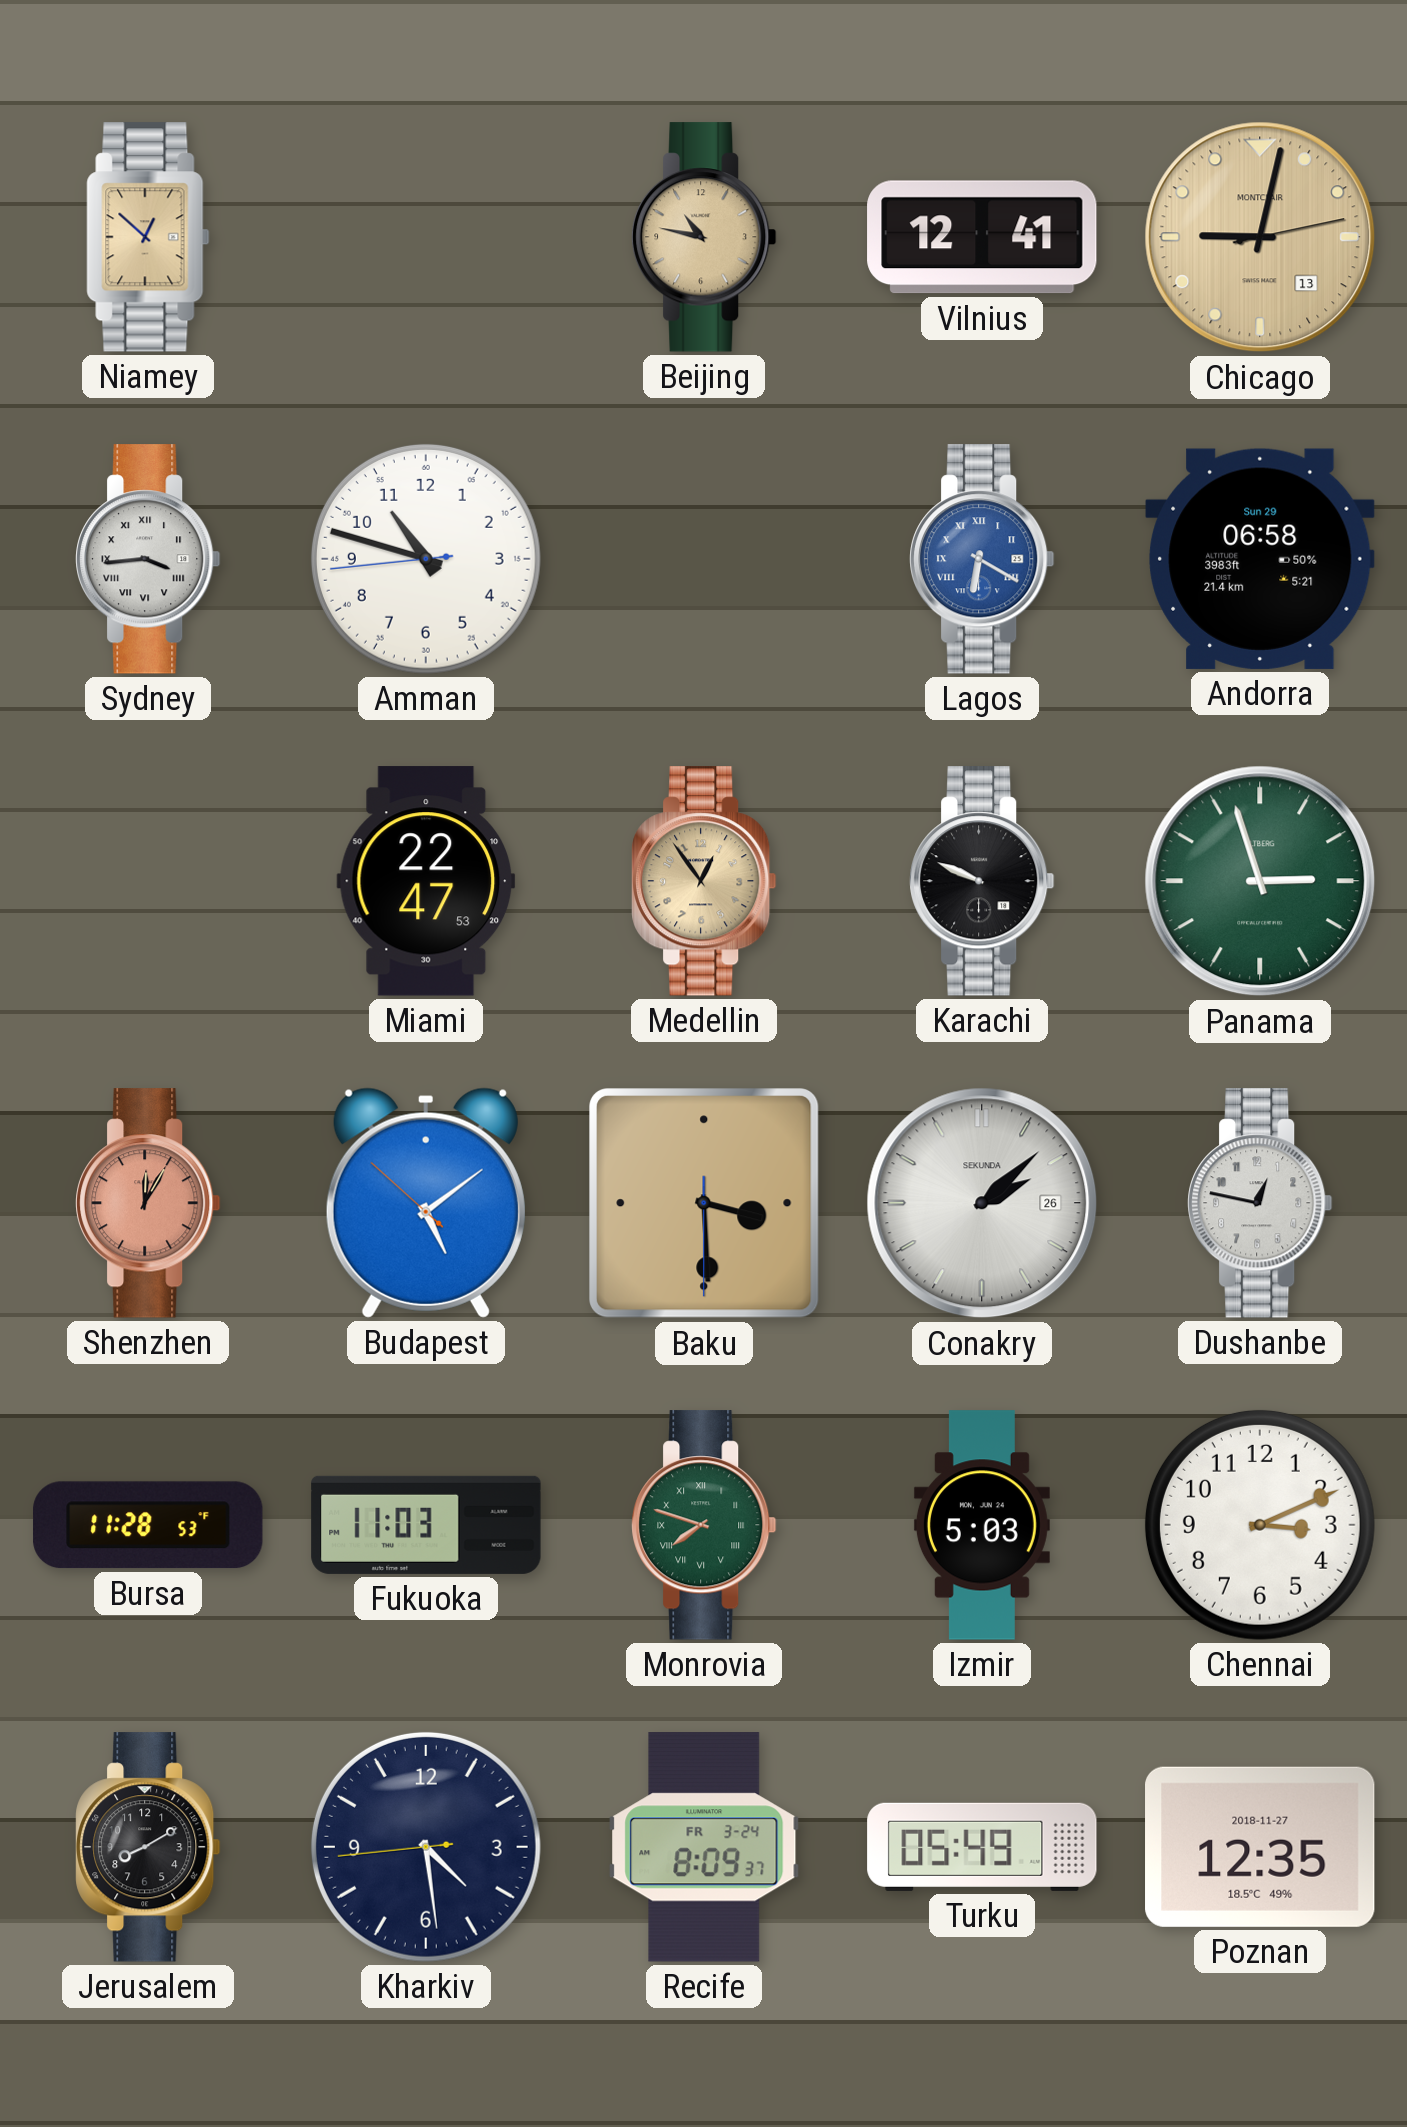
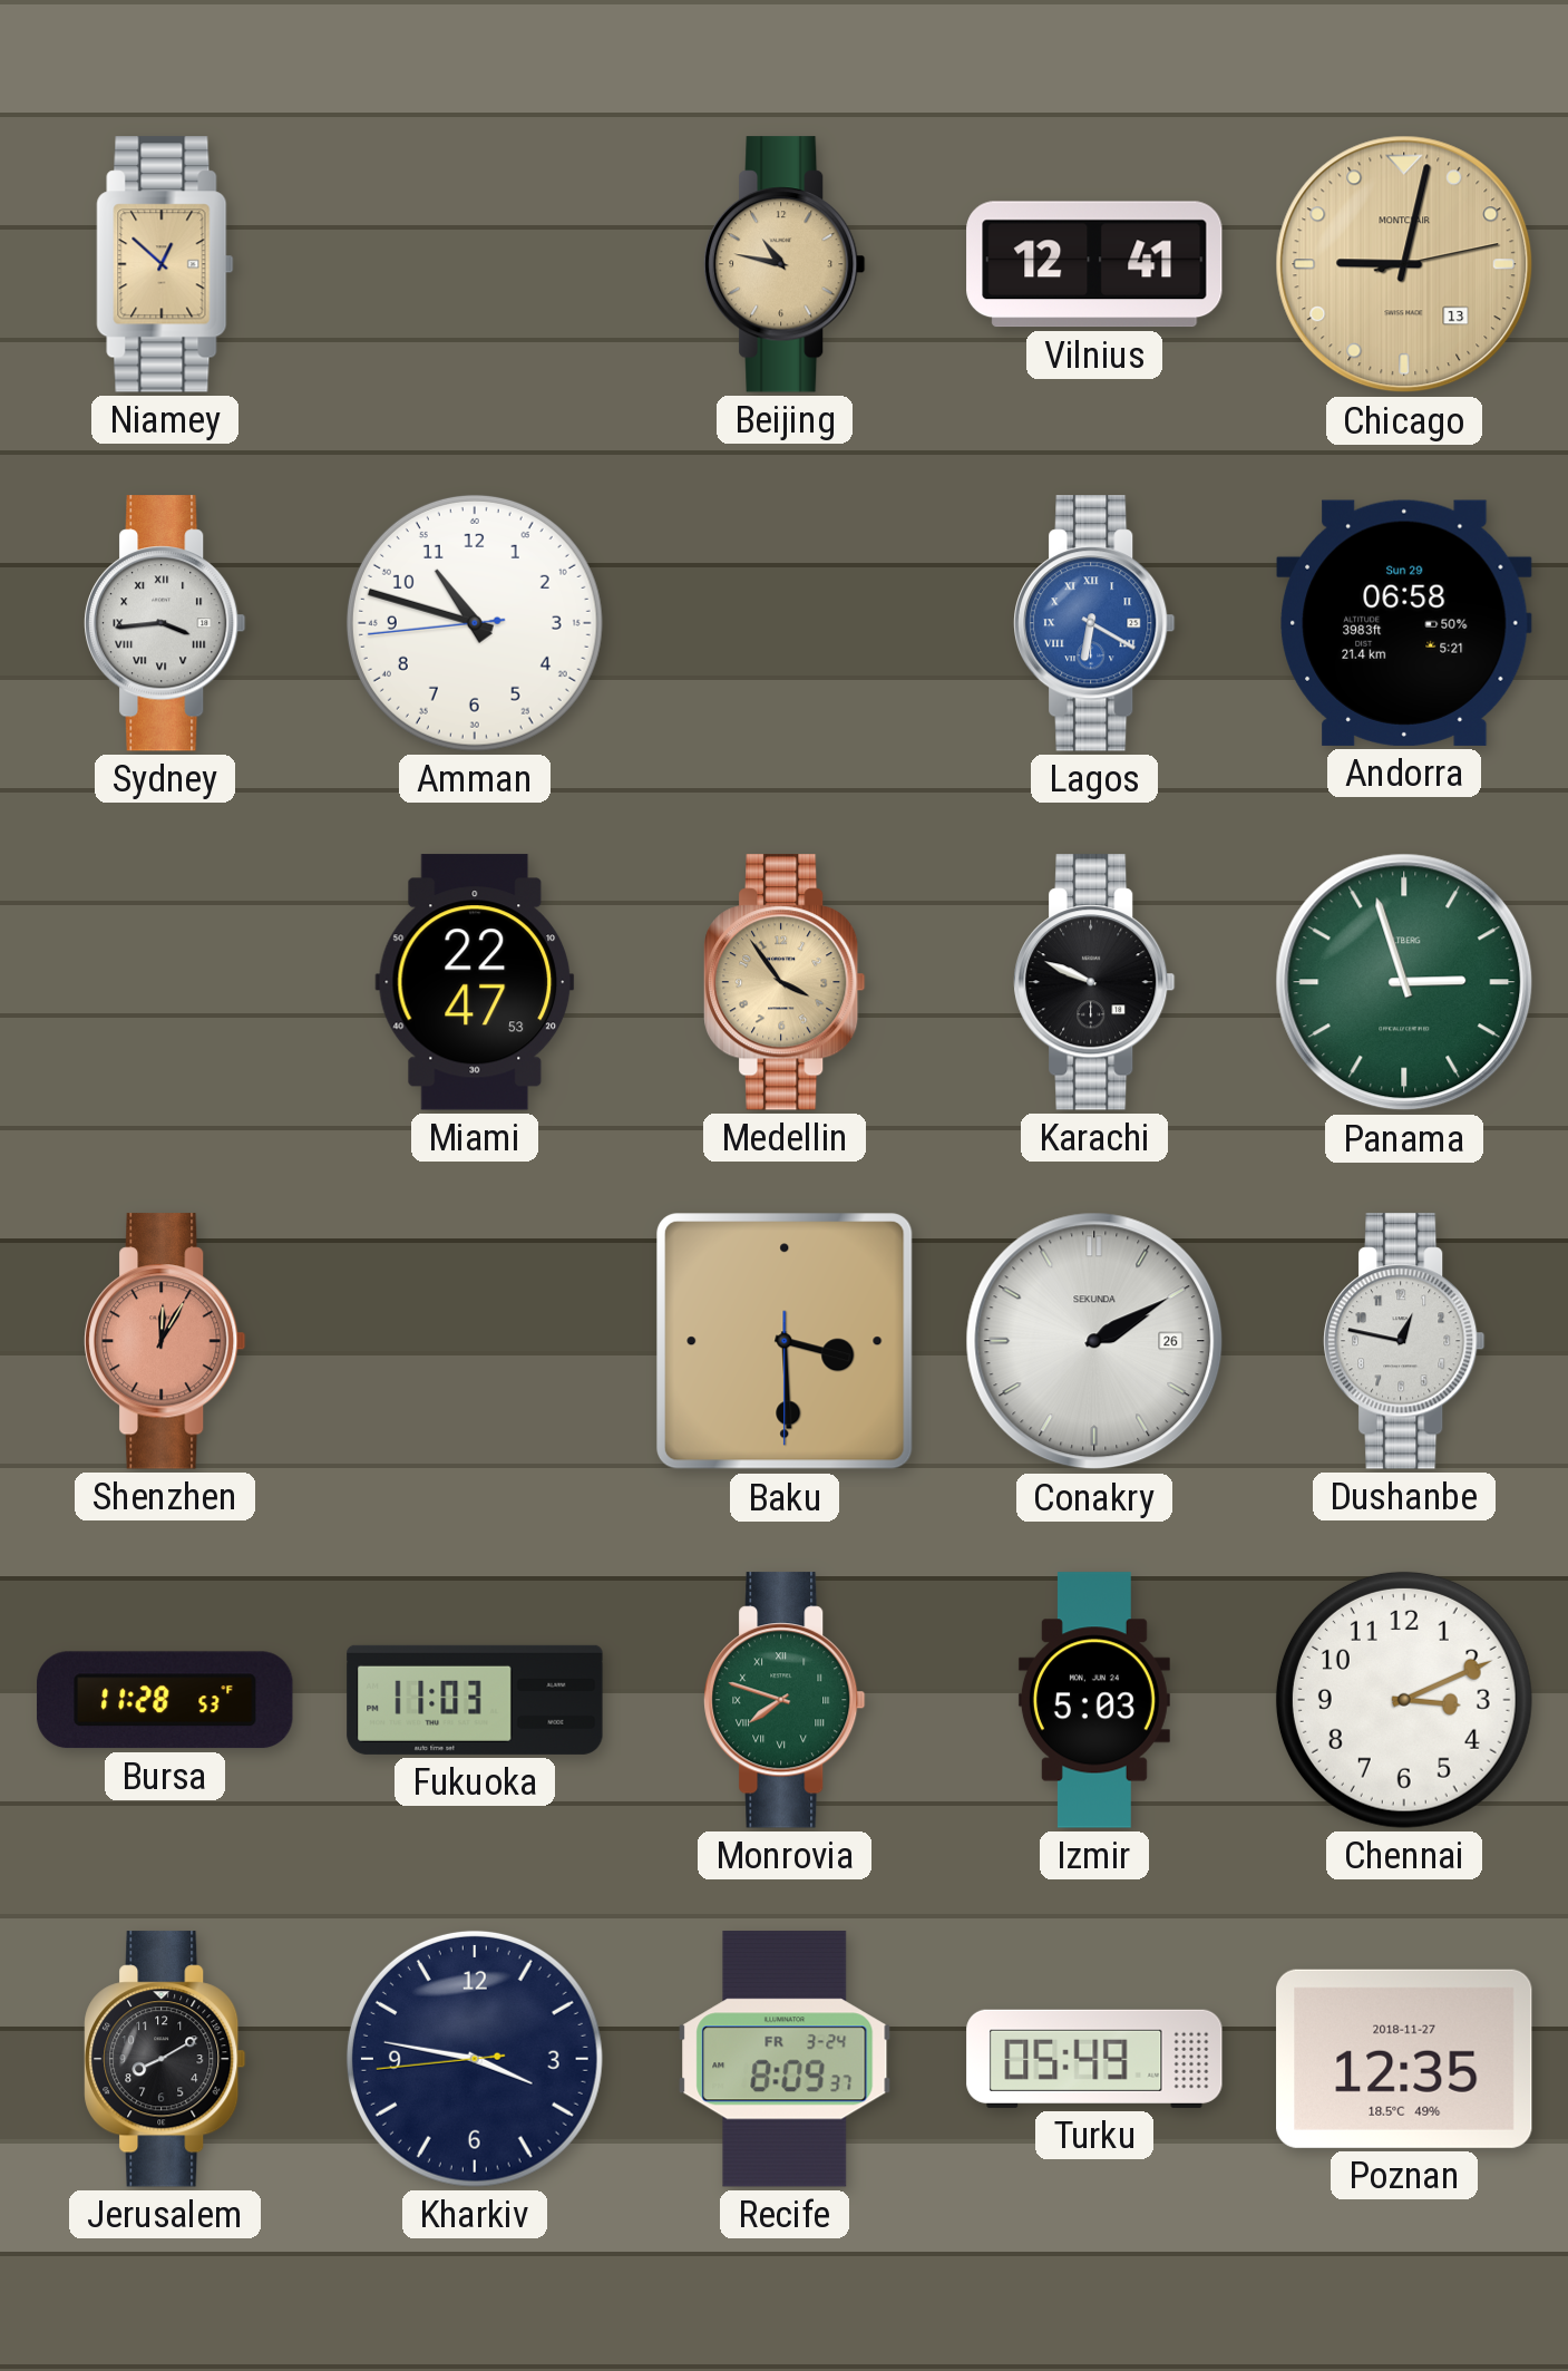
Medellin: 12:54 -> 3:54 (785, 982)
Budapest: 5:08 -> none (426, 1203)
Conakry: 2:08 -> 2:10 (1094, 1341)
Kharkiv: 4:28 -> 3:46 (475, 2059)
